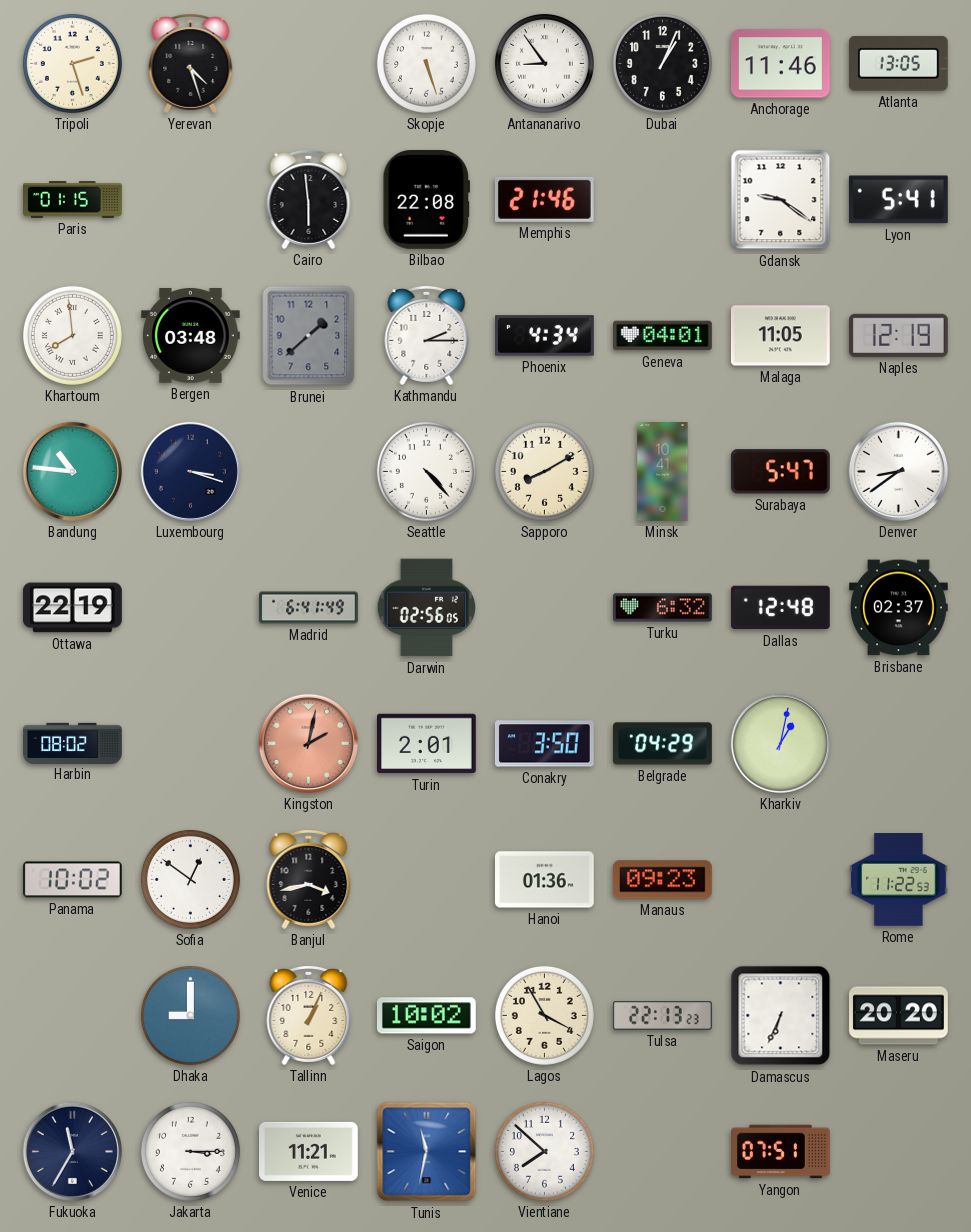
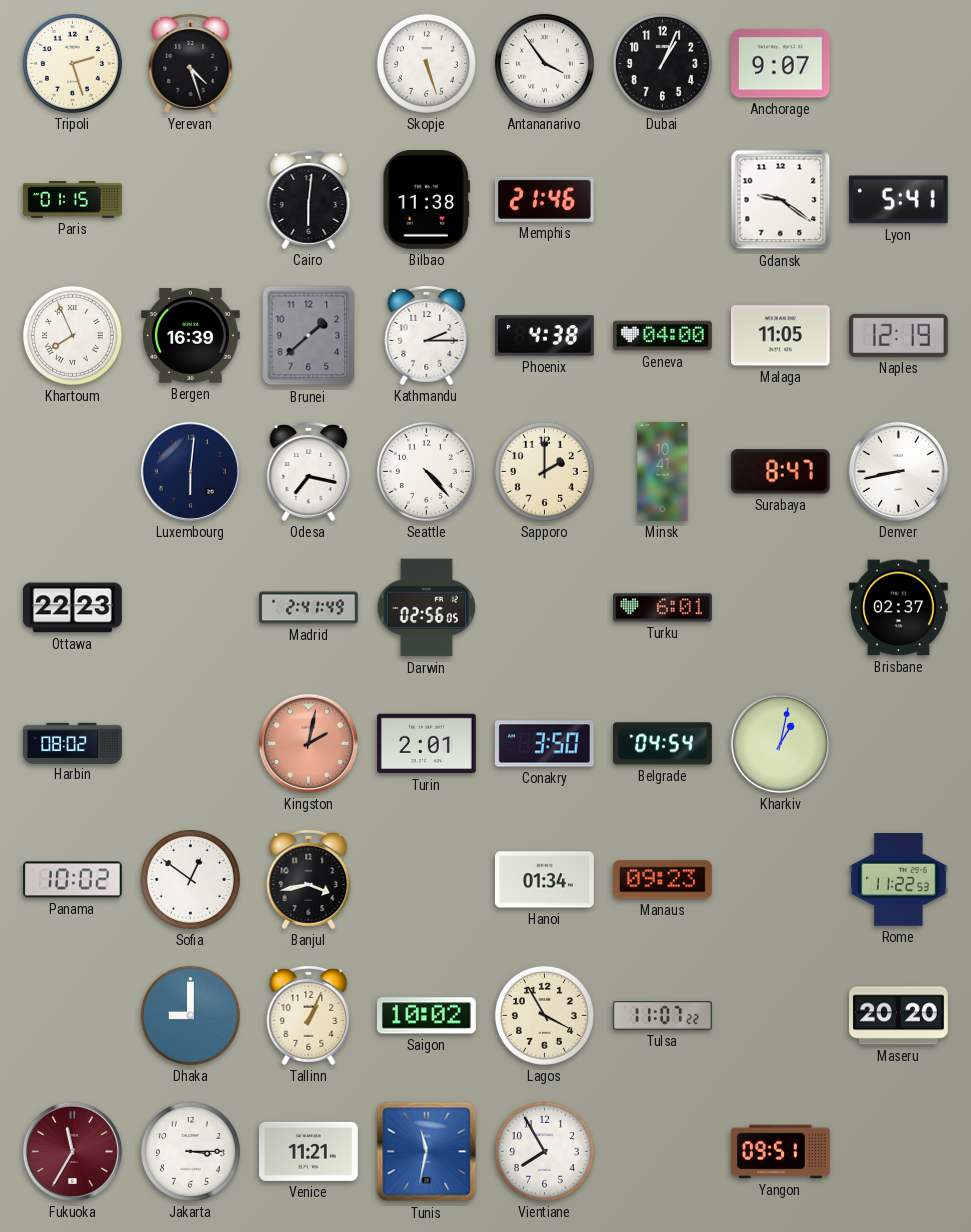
Antananarivo: 8:54 -> 3:54 (544, 63)
Anchorage: 11:46 -> 9:07 (781, 64)
Atlanta: 13:05 -> none (898, 63)
Cairo: 5:59 -> 6:01 (309, 200)
Bilbao: 22:08 -> 11:38 (426, 200)
Khartoum: 7:59 -> 7:56 (72, 335)
Bergen: 03:48 -> 16:39 (190, 335)
Phoenix: 4:34 -> 4:38 (545, 336)
Geneva: 04:01 -> 04:00 (663, 336)
Bandung: 10:46 -> none (72, 471)
Luxembourg: 3:18 -> 6:01 (190, 471)
Odesa: none -> 7:17 (309, 472)
Sapporo: 8:10 -> 2:00 (544, 471)
Surabaya: 5:47 -> 8:47 (780, 472)
Denver: 8:39 -> 8:43 (898, 471)
Ottawa: 22:19 -> 22:23 (72, 608)
Madrid: 6:41 -> 2:41 (309, 608)
Turku: 6:32 -> 6:01 (663, 608)
Dallas: 12:48 -> none (780, 608)
Belgrade: 04:29 -> 04:54 (663, 744)
Hanoi: 01:36 -> 01:34 (545, 880)
Tulsa: 22:13 -> 11:07 (663, 1016)
Damascus: 6:34 -> none (781, 1016)
Fukuoka dial: navy -> burgundy (72, 1151)
Vientiane: 7:52 -> 7:55 (544, 1151)
Yangon: 07:51 -> 09:51 (781, 1152)
